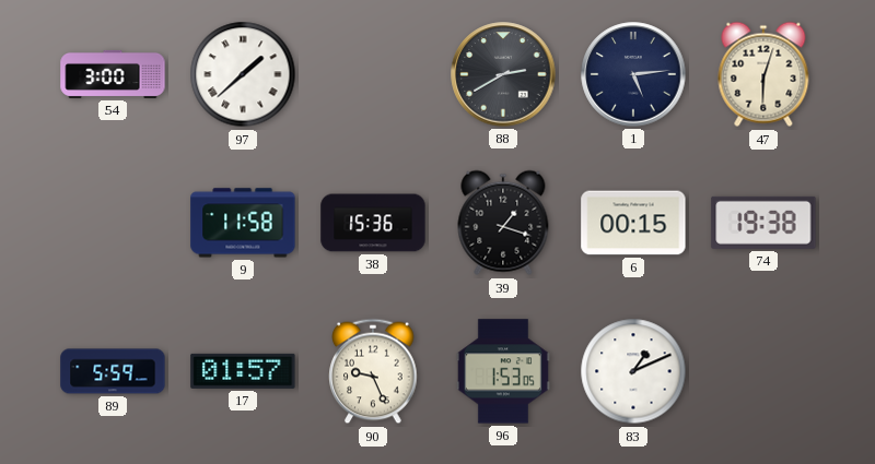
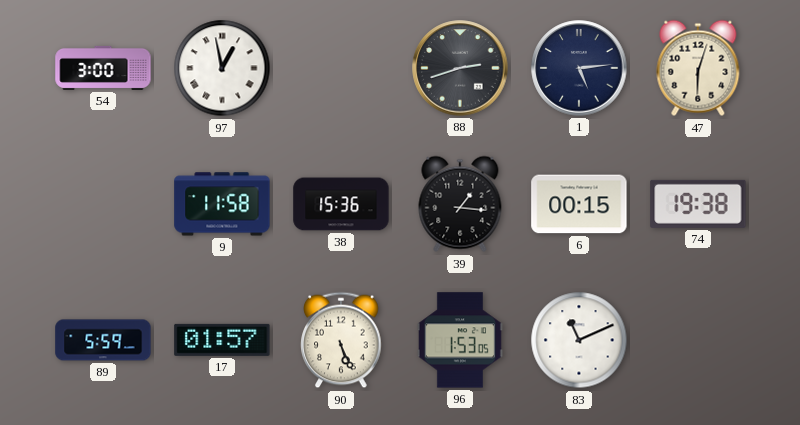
97: 1:38 -> 12:58 (222, 68)
88: 2:40 -> 2:42 (460, 68)
39: 1:18 -> 1:16 (460, 204)
90: 9:26 -> 5:26 (341, 340)
83: 1:11 -> 11:11 (579, 340)
